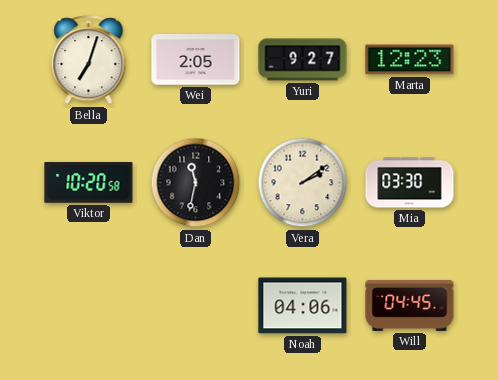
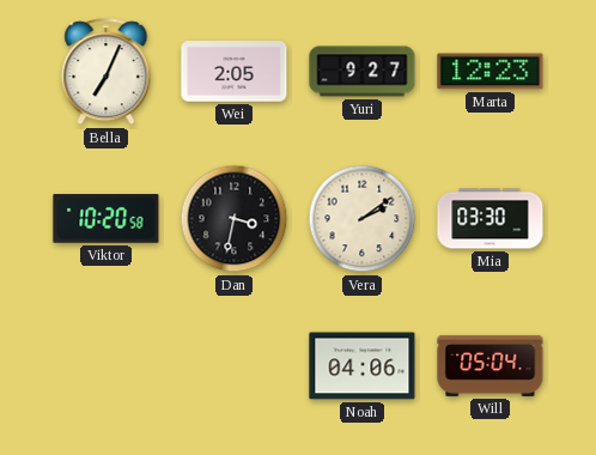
Bella: 7:03 -> 7:04 (107, 72)
Dan: 11:32 -> 3:32 (235, 219)
Will: 04:45 -> 05:04 (491, 365)
